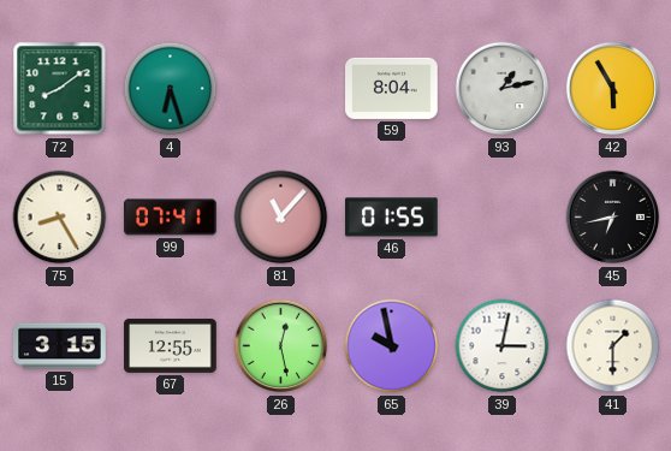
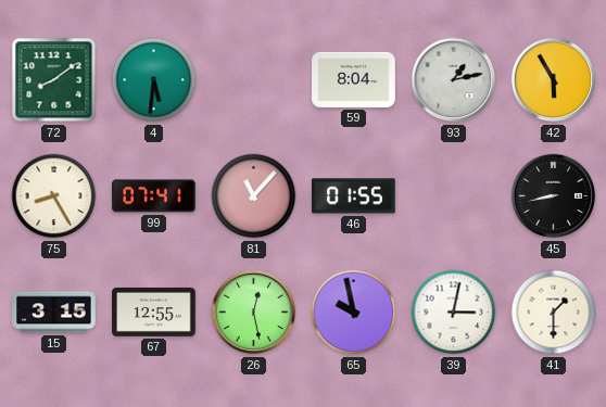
4: 6:27 -> 5:31 (154, 80)
45: 6:43 -> 8:43 (554, 196)
